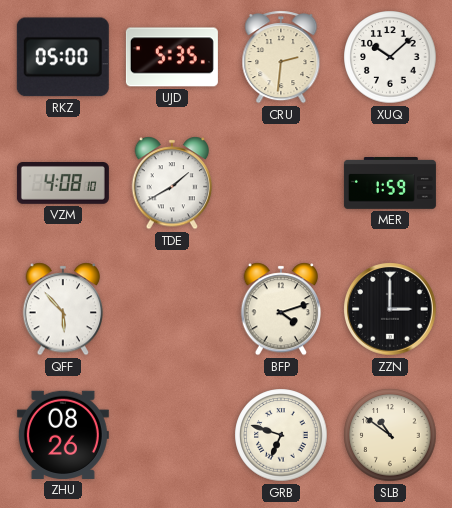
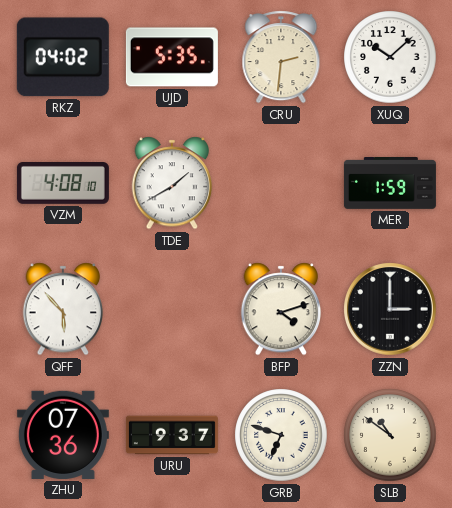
RKZ: 05:00 -> 04:02 (63, 57)
ZHU: 08:26 -> 07:36 (63, 435)
URU: none -> 9:37 (172, 435)
